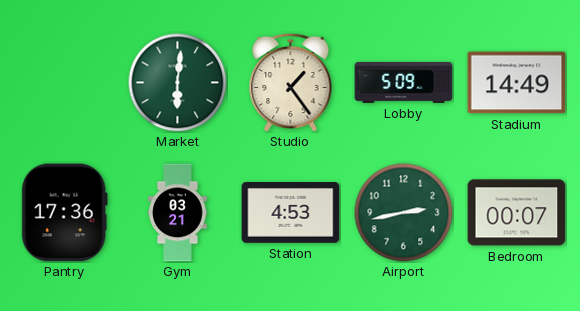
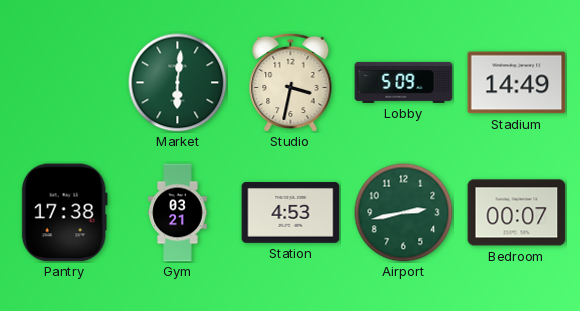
Studio: 1:24 -> 3:32 (291, 82)
Pantry: 17:36 -> 17:38 (64, 213)
